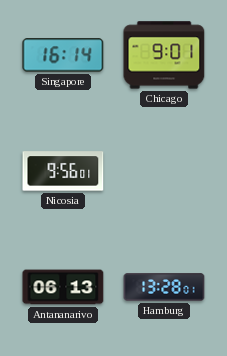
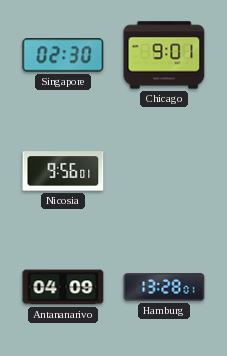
Singapore: 16:14 -> 02:30 (63, 55)
Antananarivo: 06:13 -> 04:09 (63, 287)
